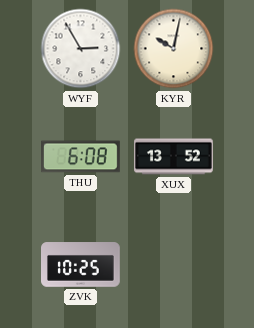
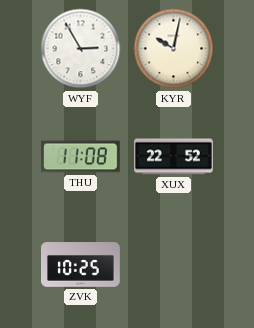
THU: 6:08 -> 11:08 (81, 157)
XUX: 13:52 -> 22:52 (174, 157)
